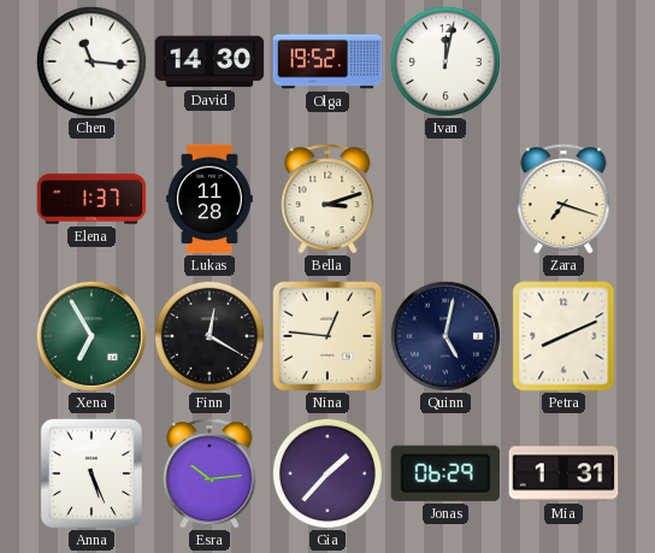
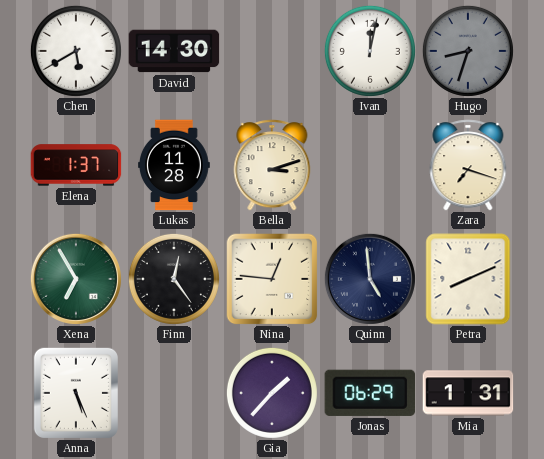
Chen: 11:16 -> 5:40 (76, 51)
Olga: 19:52 -> none (327, 61)
Hugo: none -> 8:33 (468, 51)
Finn: 12:20 -> 12:24 (174, 279)
Quinn: 5:02 -> 4:59 (370, 279)
Esra: 10:14 -> none (210, 473)
